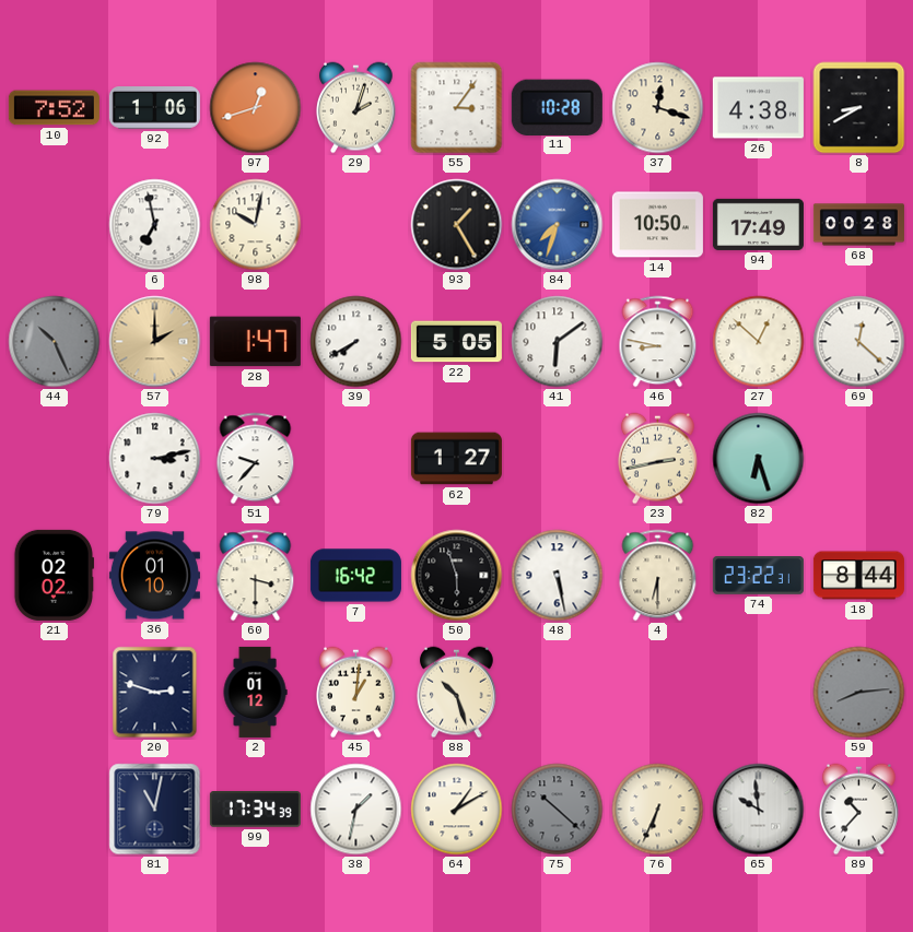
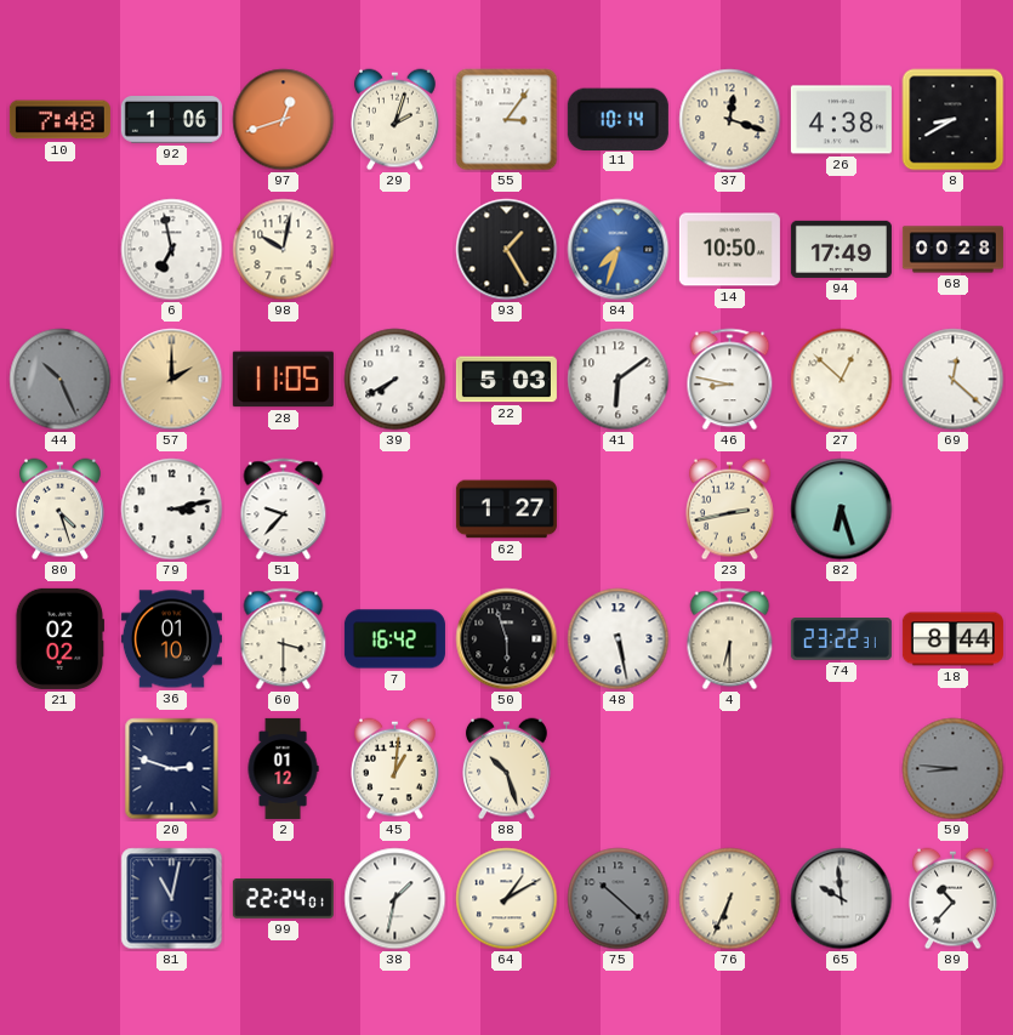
10: 7:52 -> 7:48 (59, 120)
11: 10:28 -> 10:14 (618, 119)
28: 1:47 -> 11:05 (283, 380)
22: 5:05 -> 5:03 (506, 380)
80: none -> 4:27 (61, 510)
59: 8:14 -> 8:46 (954, 769)
99: 17:34 -> 22:24 (283, 899)
